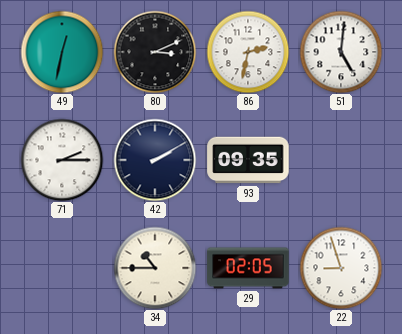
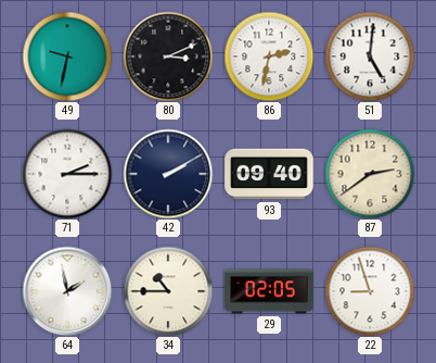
49: 12:32 -> 9:32 (67, 57)
93: 09:35 -> 09:40 (269, 174)
87: none -> 2:39 (370, 174)
64: none -> 1:58 (67, 291)
